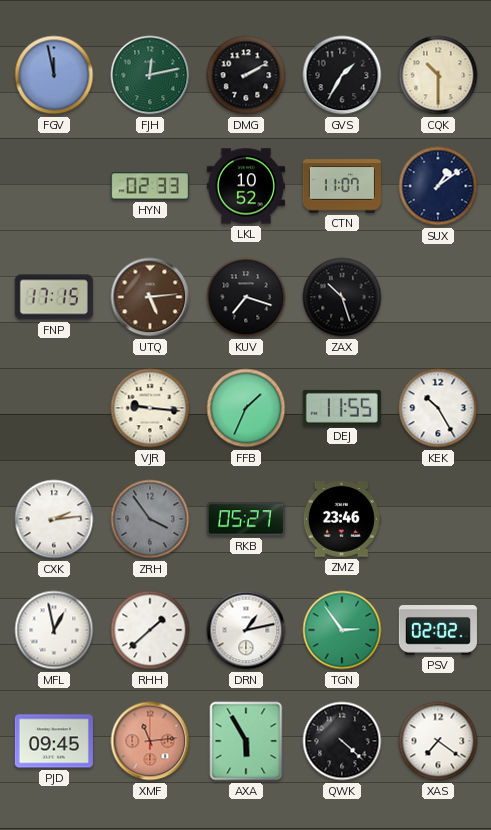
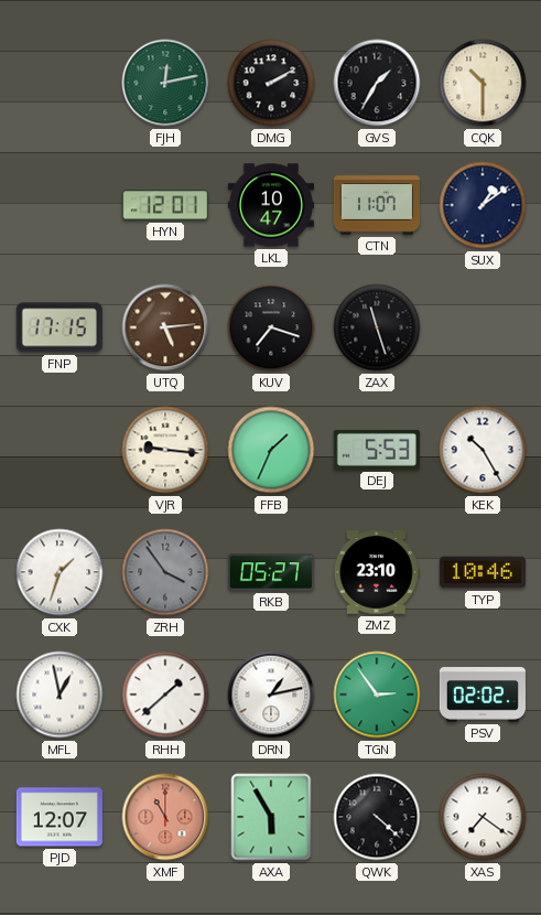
FGV: 11:58 -> none (54, 75)
HYN: 02:33 -> 12:01 (165, 205)
LKL: 10:52 -> 10:47 (271, 205)
ZAX: 10:27 -> 11:27 (377, 327)
DEJ: 11:55 -> 5:53 (377, 450)
CXK: 2:14 -> 1:33 (59, 572)
ZMZ: 23:46 -> 23:10 (377, 573)
TYP: none -> 10:46 (483, 572)
PJD: 09:45 -> 12:07 (59, 817)
XMF: 11:14 -> 11:00 (165, 817)
